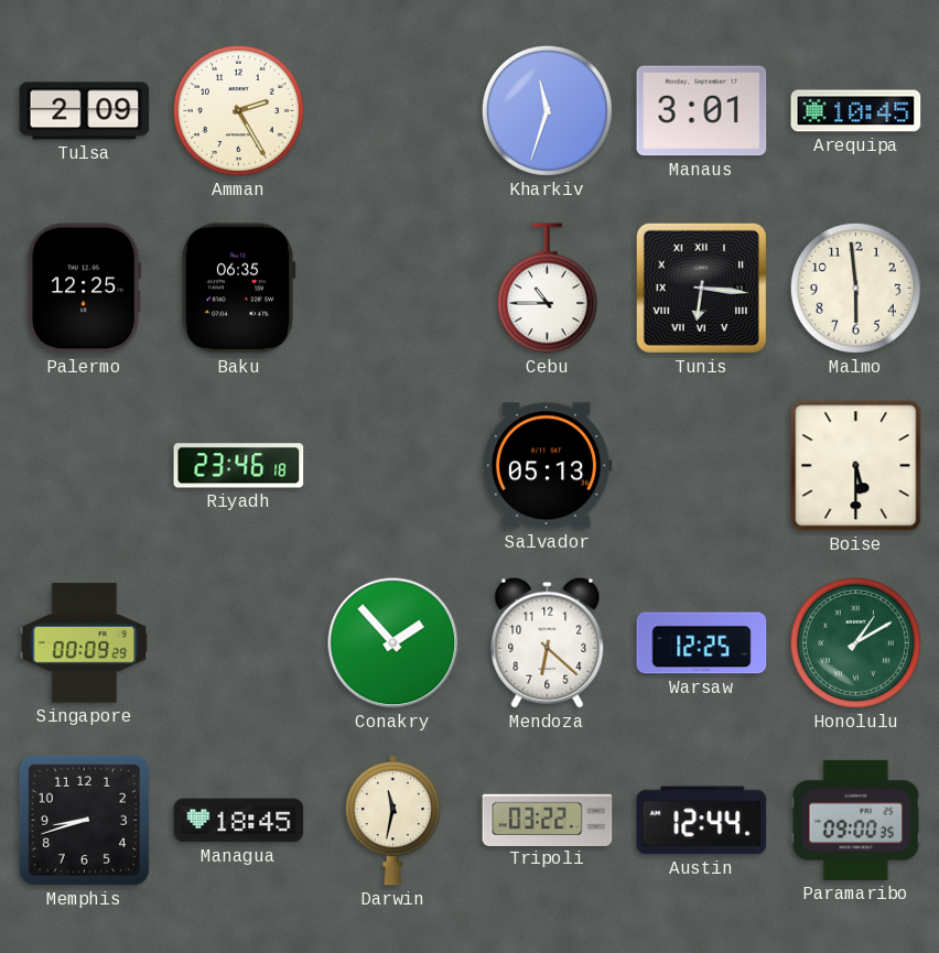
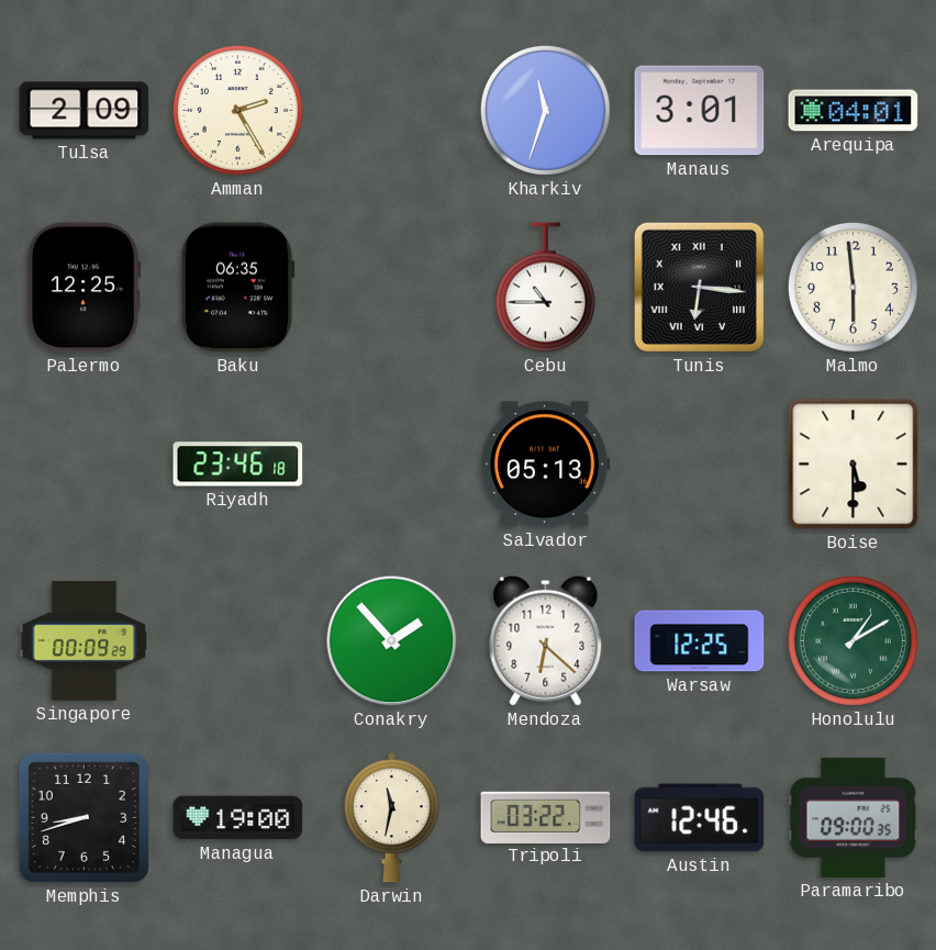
Arequipa: 10:45 -> 04:01 (854, 111)
Managua: 18:45 -> 19:00 (238, 818)
Austin: 12:44 -> 12:46 (700, 818)
